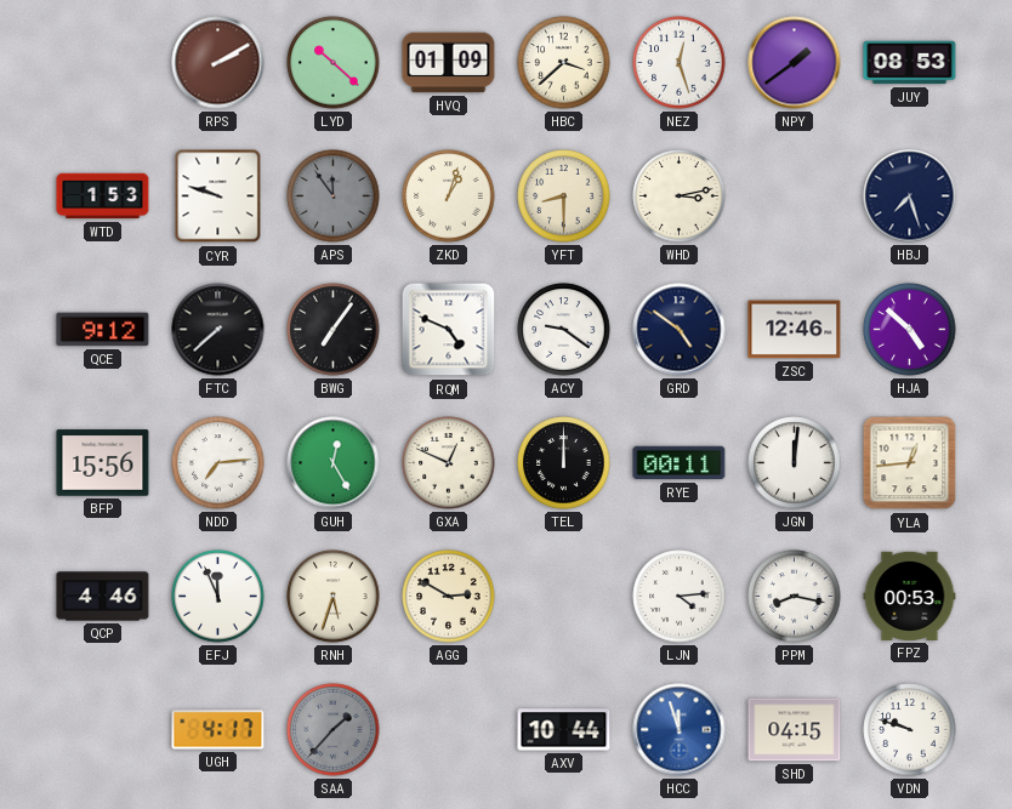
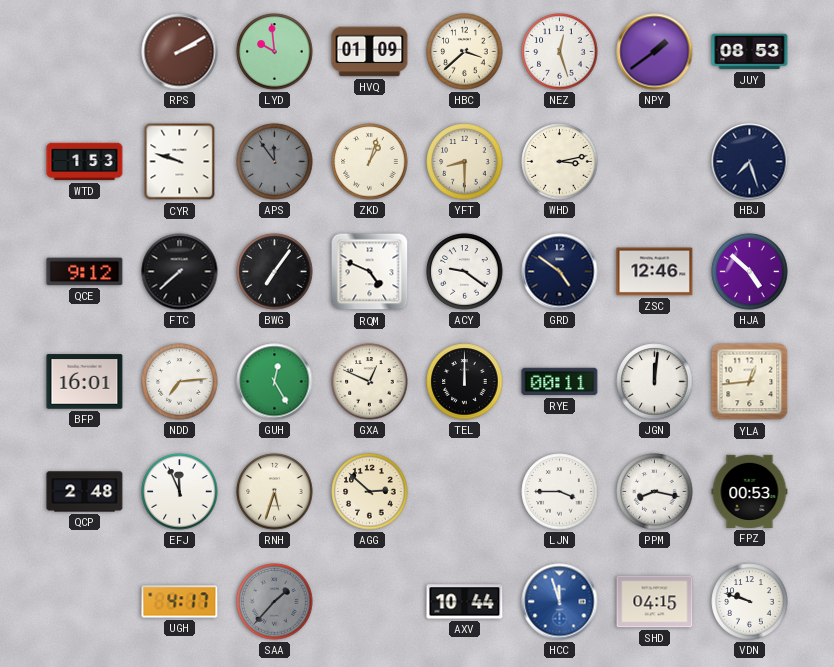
LYD: 10:22 -> 9:59 (275, 52)
BFP: 15:56 -> 16:01 (85, 382)
QCP: 4:46 -> 2:48 (85, 492)
AGG: 2:50 -> 2:52 (370, 492)
LJN: 4:14 -> 3:45 (560, 492)
